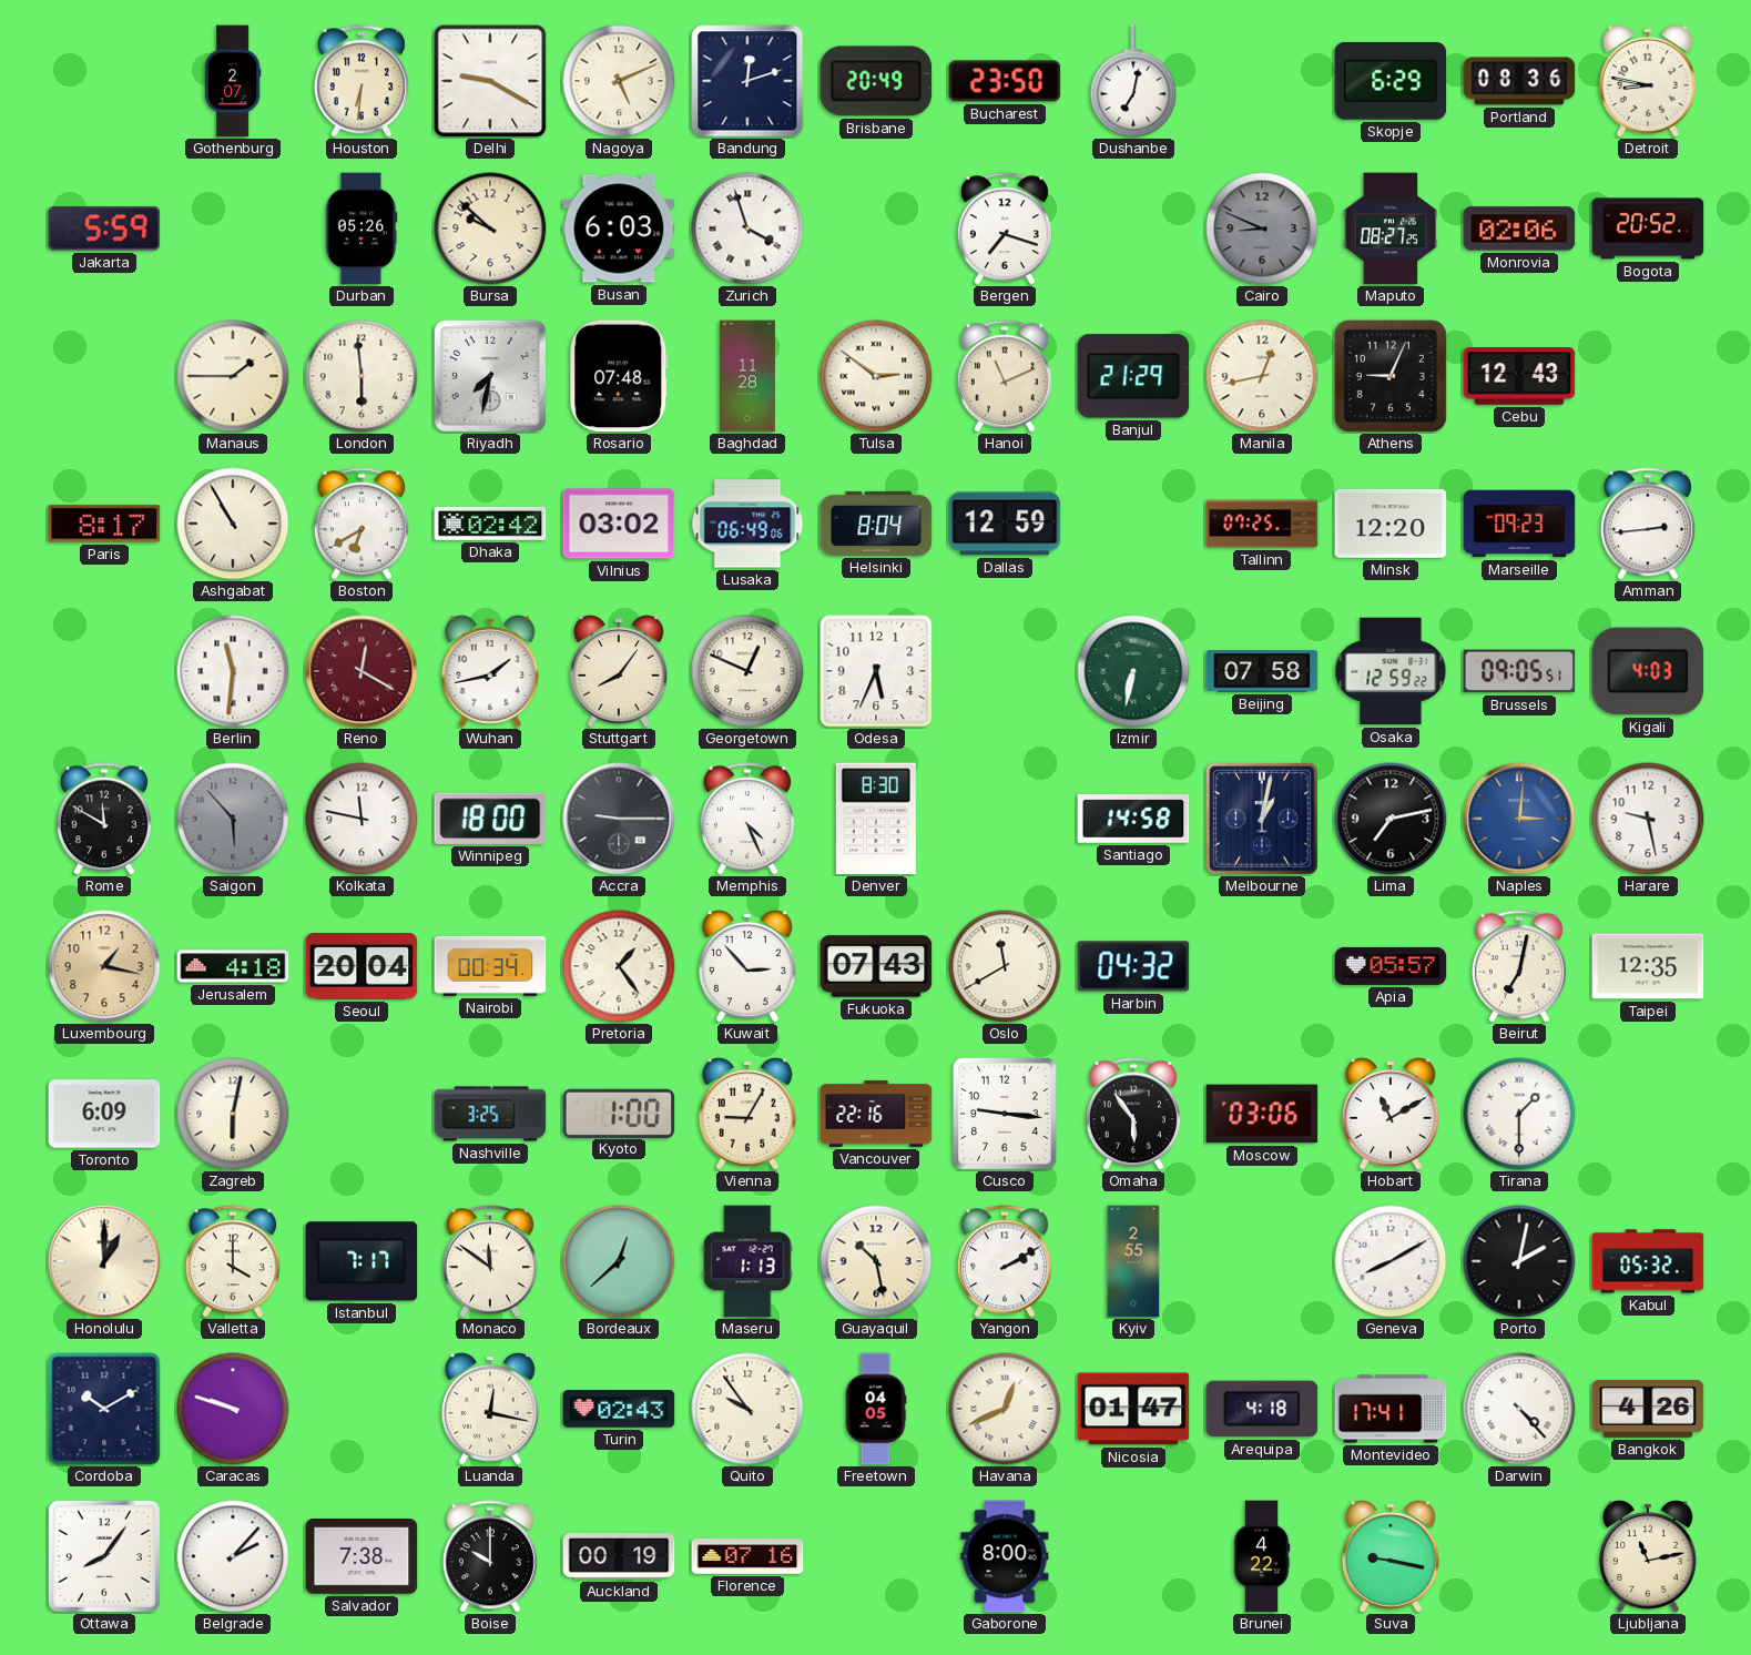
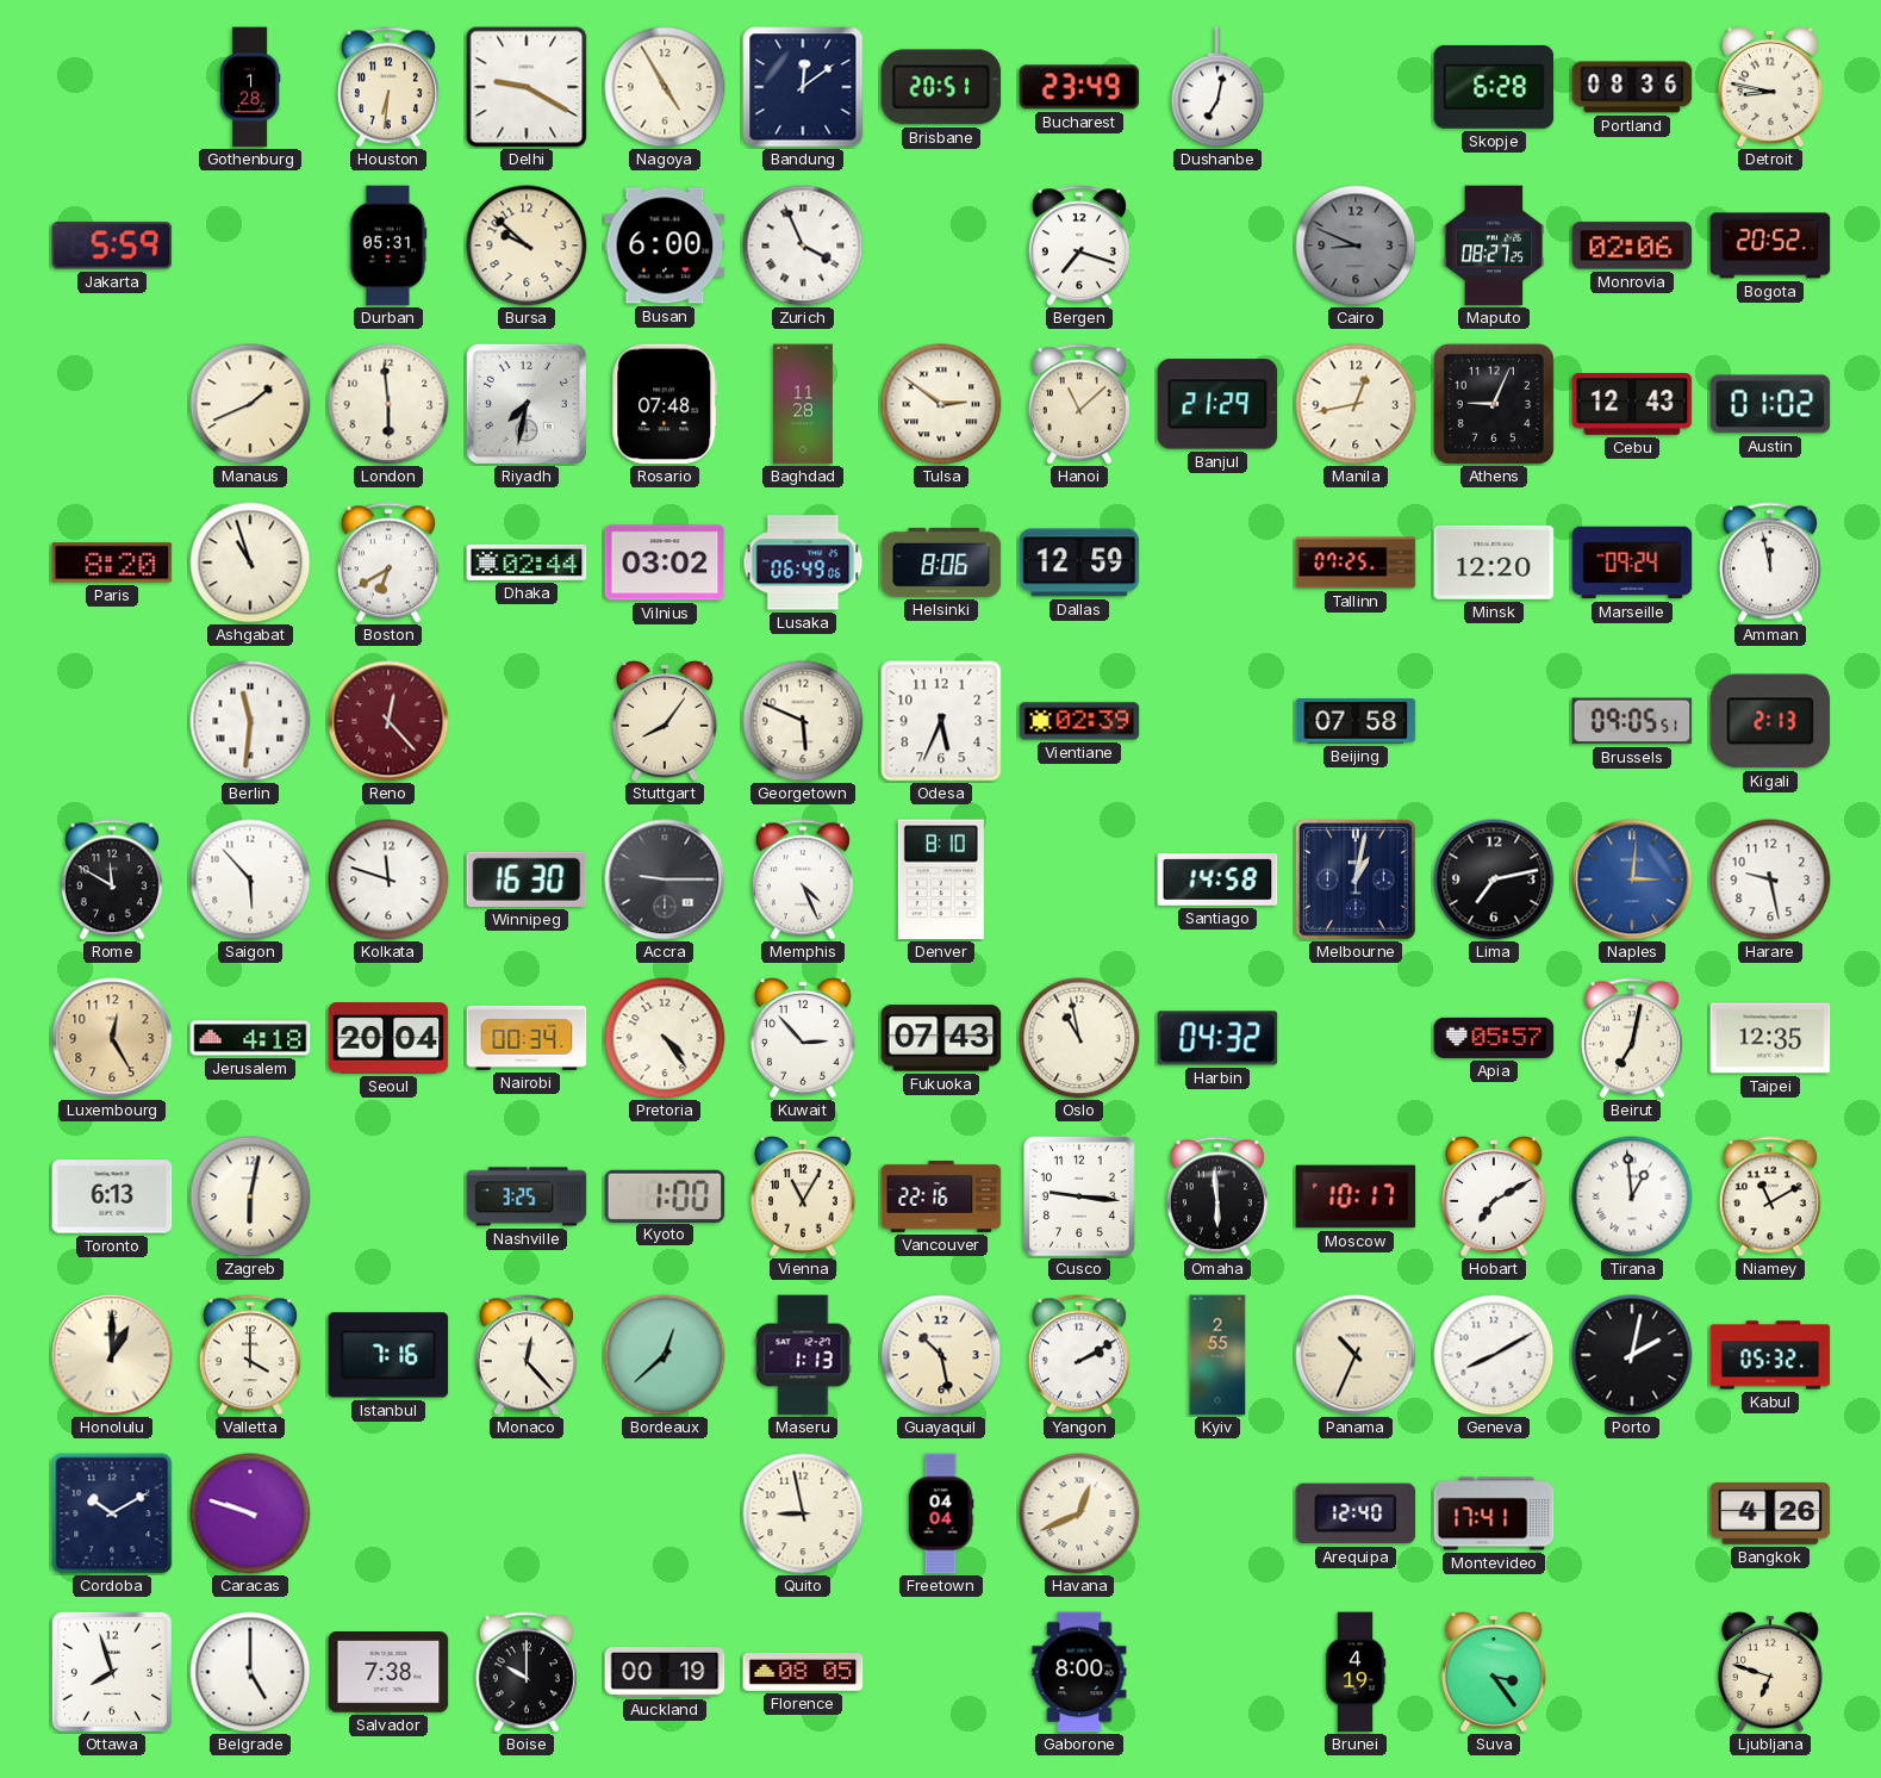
Gothenburg: 2:07 -> 1:28 (250, 87)
Nagoya: 5:11 -> 4:55 (665, 87)
Bandung: 12:12 -> 12:09 (803, 87)
Brisbane: 20:49 -> 20:51 (941, 87)
Bucharest: 23:50 -> 23:49 (1079, 87)
Skopje: 6:29 -> 6:28 (1494, 87)
Durban: 05:26 -> 05:31 (388, 245)
Busan: 6:03 -> 6:00 (665, 245)
Zurich: 3:57 -> 3:56 (803, 245)
Manaus: 1:45 -> 1:41 (250, 404)
Hanoi: 11:11 -> 11:08 (1079, 404)
Austin: none -> 01:02 (1770, 404)
Paris: 8:17 -> 8:20 (112, 562)
Ashgabat: 10:55 -> 10:57 (250, 562)
Dhaka: 02:42 -> 02:44 (527, 562)
Helsinki: 8:04 -> 8:06 (941, 562)
Marseille: 09:23 -> 09:24 (1632, 562)
Amman: 2:44 -> 11:58 (1770, 562)
Reno: 12:20 -> 12:23 (388, 721)
Wuhan: 1:43 -> none (491, 671)
Georgetown: 12:49 -> 5:49 (803, 721)
Vientiane: none -> 02:39 (1079, 721)
Izmir: 6:32 -> none (1133, 671)
Osaka: 12:59 -> none (1391, 671)
Kigali: 4:03 -> 2:13 (1770, 721)
Saigon dial: grey -> white (250, 879)
Kolkata: 11:47 -> 11:48 (388, 879)
Winnipeg: 18:00 -> 16:30 (527, 879)
Denver: 8:30 -> 8:10 (941, 879)
Luxembourg: 1:17 -> 12:25 (112, 1038)
Pretoria: 1:24 -> 4:24 (665, 1038)
Oslo: 11:40 -> 10:58 (1079, 1038)
Toronto: 6:09 -> 6:13 (112, 1196)
Vienna: 9:05 -> 11:05 (804, 1196)
Omaha: 5:54 -> 5:59 (1217, 1196)
Moscow: 03:06 -> 10:17 (1356, 1196)
Hobart: 11:10 -> 7:10 (1495, 1196)
Tirana: 1:30 -> 12:59 (1632, 1196)
Niamey: none -> 11:10 (1770, 1196)
Istanbul: 7:17 -> 7:16 (388, 1355)
Monaco: 11:51 -> 12:23 (527, 1355)
Panama: none -> 10:34 (1356, 1355)
Luanda: 12:17 -> none (491, 1409)
Turin: 02:43 -> none (619, 1409)
Quito: 9:54 -> 8:58 (803, 1513)
Freetown: 04:05 -> 04:04 (941, 1513)
Nicosia: 01:47 -> none (1133, 1409)
Arequipa: 4:18 -> 12:40 (1356, 1513)
Darwin: 4:23 -> none (1519, 1409)
Ottawa: 8:06 -> 7:57 (112, 1672)
Belgrade: 2:07 -> 5:00 (250, 1672)
Florence: 07:16 -> 08:05 (803, 1673)
Brunei: 4:22 -> 4:19 (1356, 1672)
Suva: 9:17 -> 3:24 (1495, 1672)
Ljubljana: 11:13 -> 6:48 (1771, 1672)
